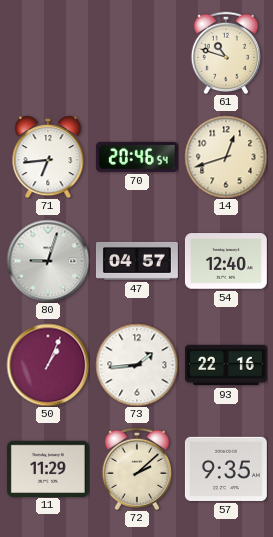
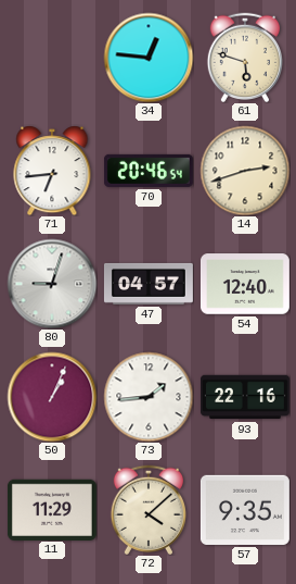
34: none -> 12:46 (149, 58)
61: 10:48 -> 5:48 (244, 58)
14: 12:42 -> 2:42 (245, 171)
72: 2:08 -> 4:08 (147, 510)
